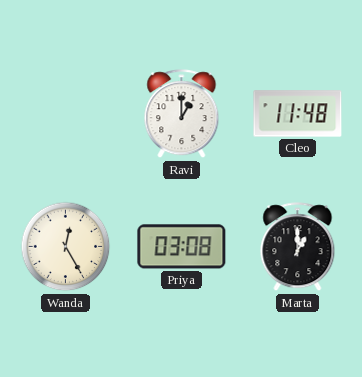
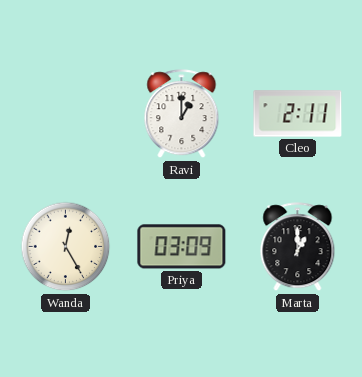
Cleo: 11:48 -> 2:11 (298, 114)
Priya: 03:08 -> 03:09 (182, 247)
